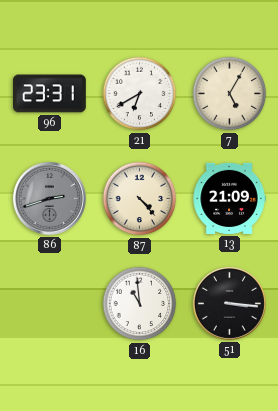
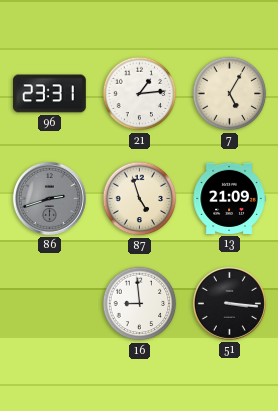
21: 6:40 -> 1:14 (140, 94)
87: 4:23 -> 4:57 (140, 199)
16: 10:59 -> 8:59 (140, 304)
